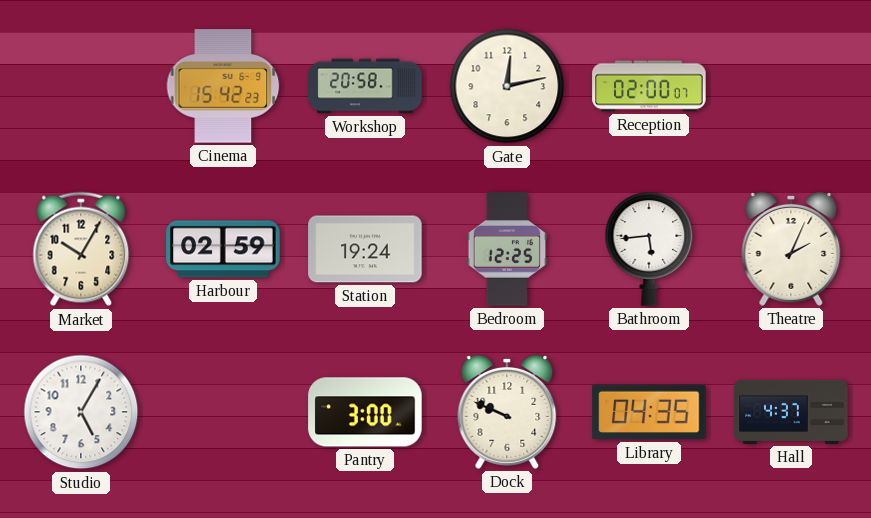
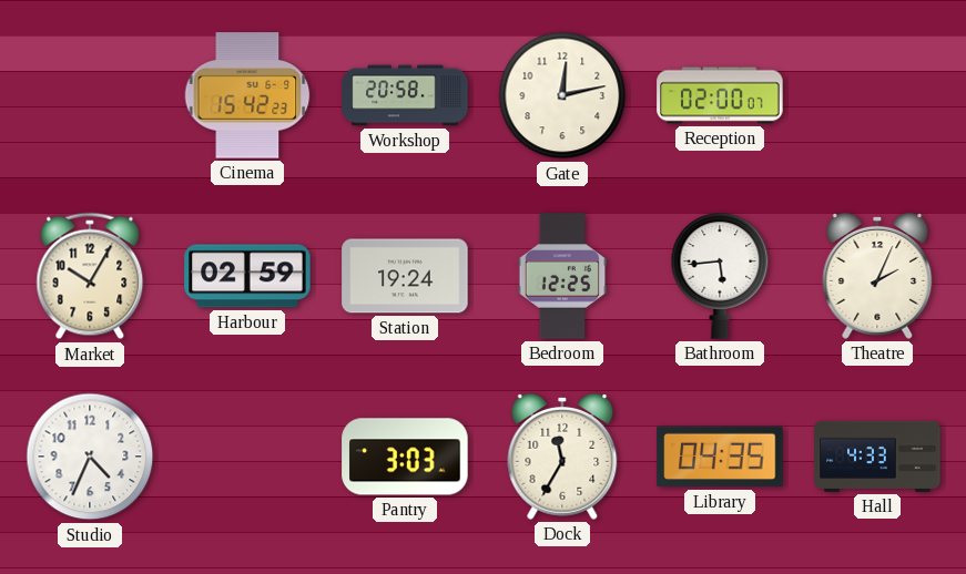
Studio: 5:05 -> 4:34 (90, 457)
Pantry: 3:00 -> 3:03 (405, 457)
Dock: 9:49 -> 11:35 (562, 457)
Hall: 4:37 -> 4:33 (877, 457)
